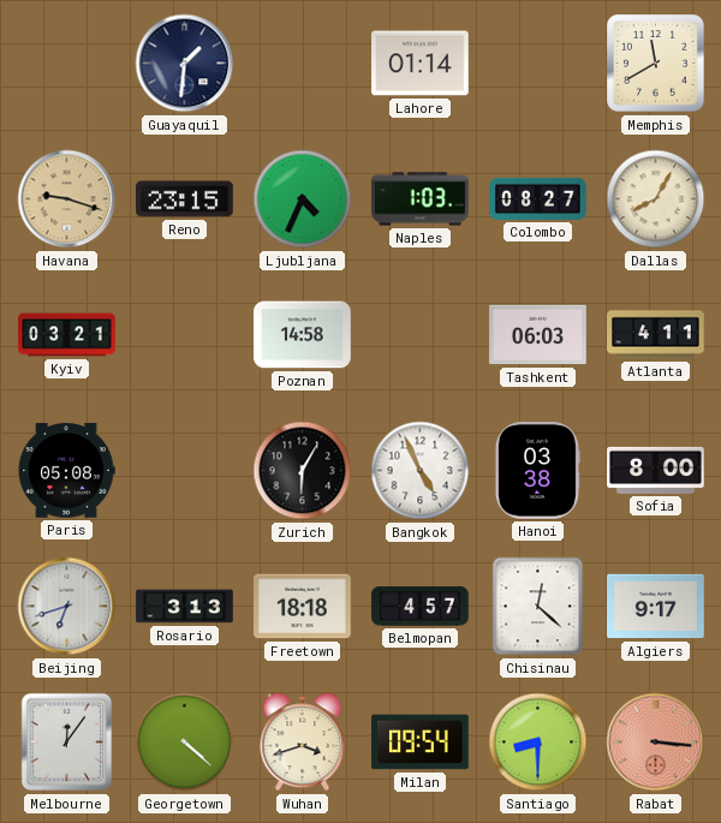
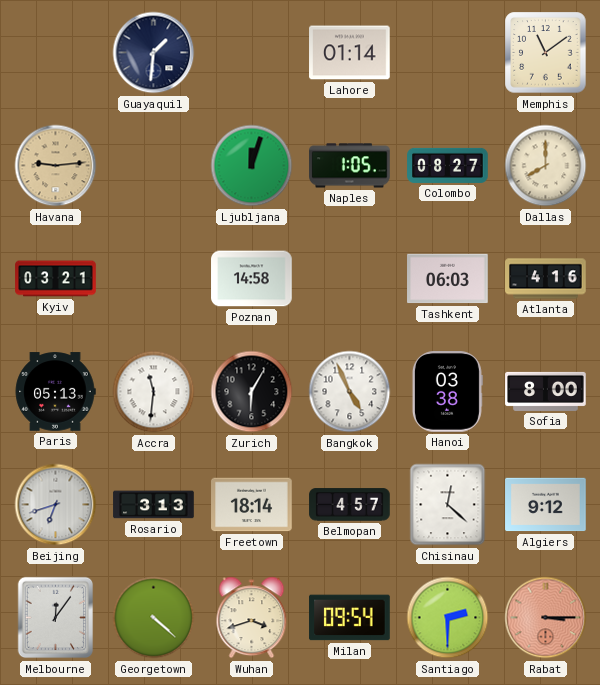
Memphis: 11:40 -> 11:09 (546, 53)
Havana: 9:18 -> 9:14 (56, 166)
Reno: 23:15 -> none (185, 199)
Ljubljana: 4:34 -> 12:03 (252, 166)
Naples: 1:03 -> 1:05 (350, 166)
Dallas: 8:05 -> 8:00 (546, 166)
Atlanta: 4:11 -> 4:16 (546, 279)
Paris: 05:08 -> 05:13 (55, 392)
Accra: none -> 11:31 (154, 392)
Freetown: 18:18 -> 18:14 (252, 505)
Algiers: 9:17 -> 9:12 (546, 505)
Santiago: 8:30 -> 2:30 (448, 618)
Rabat: 3:16 -> 3:15 (546, 618)
